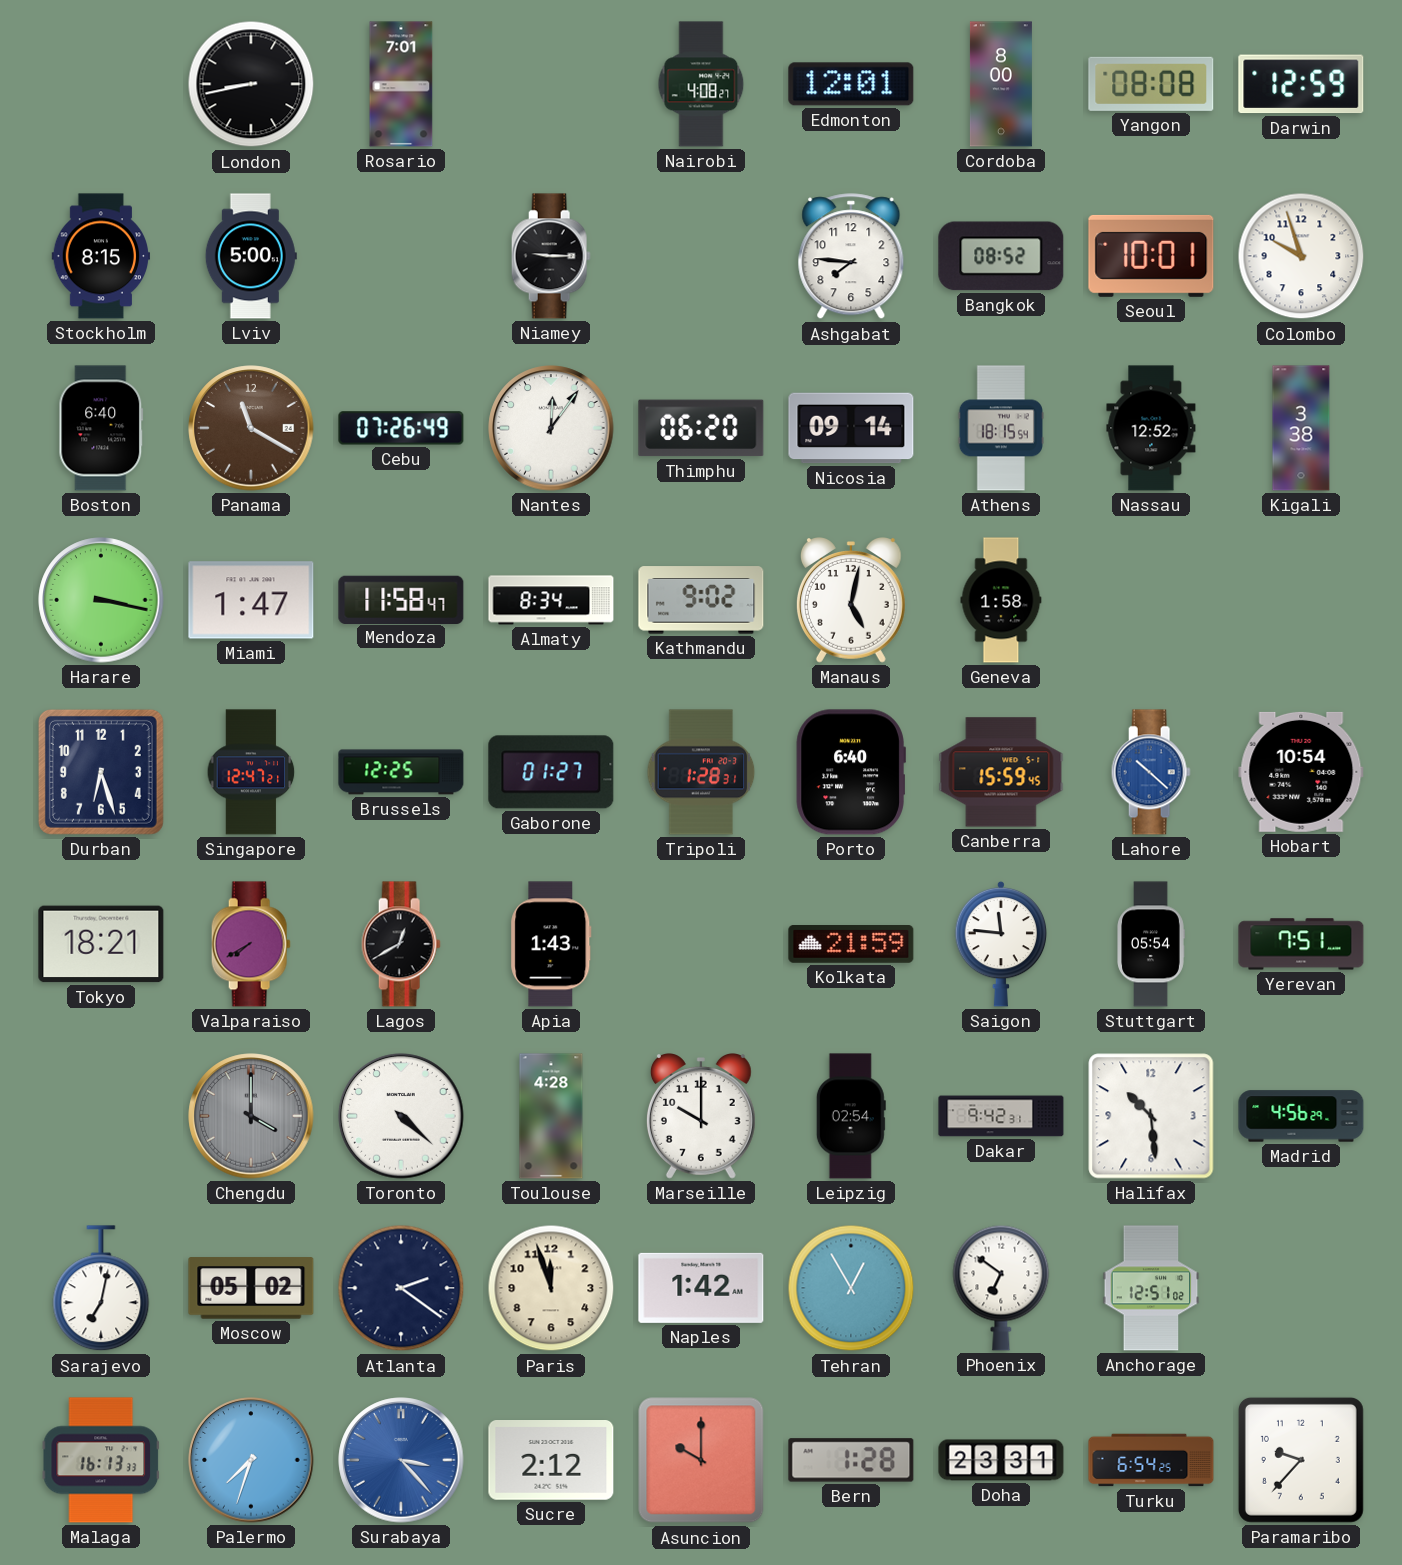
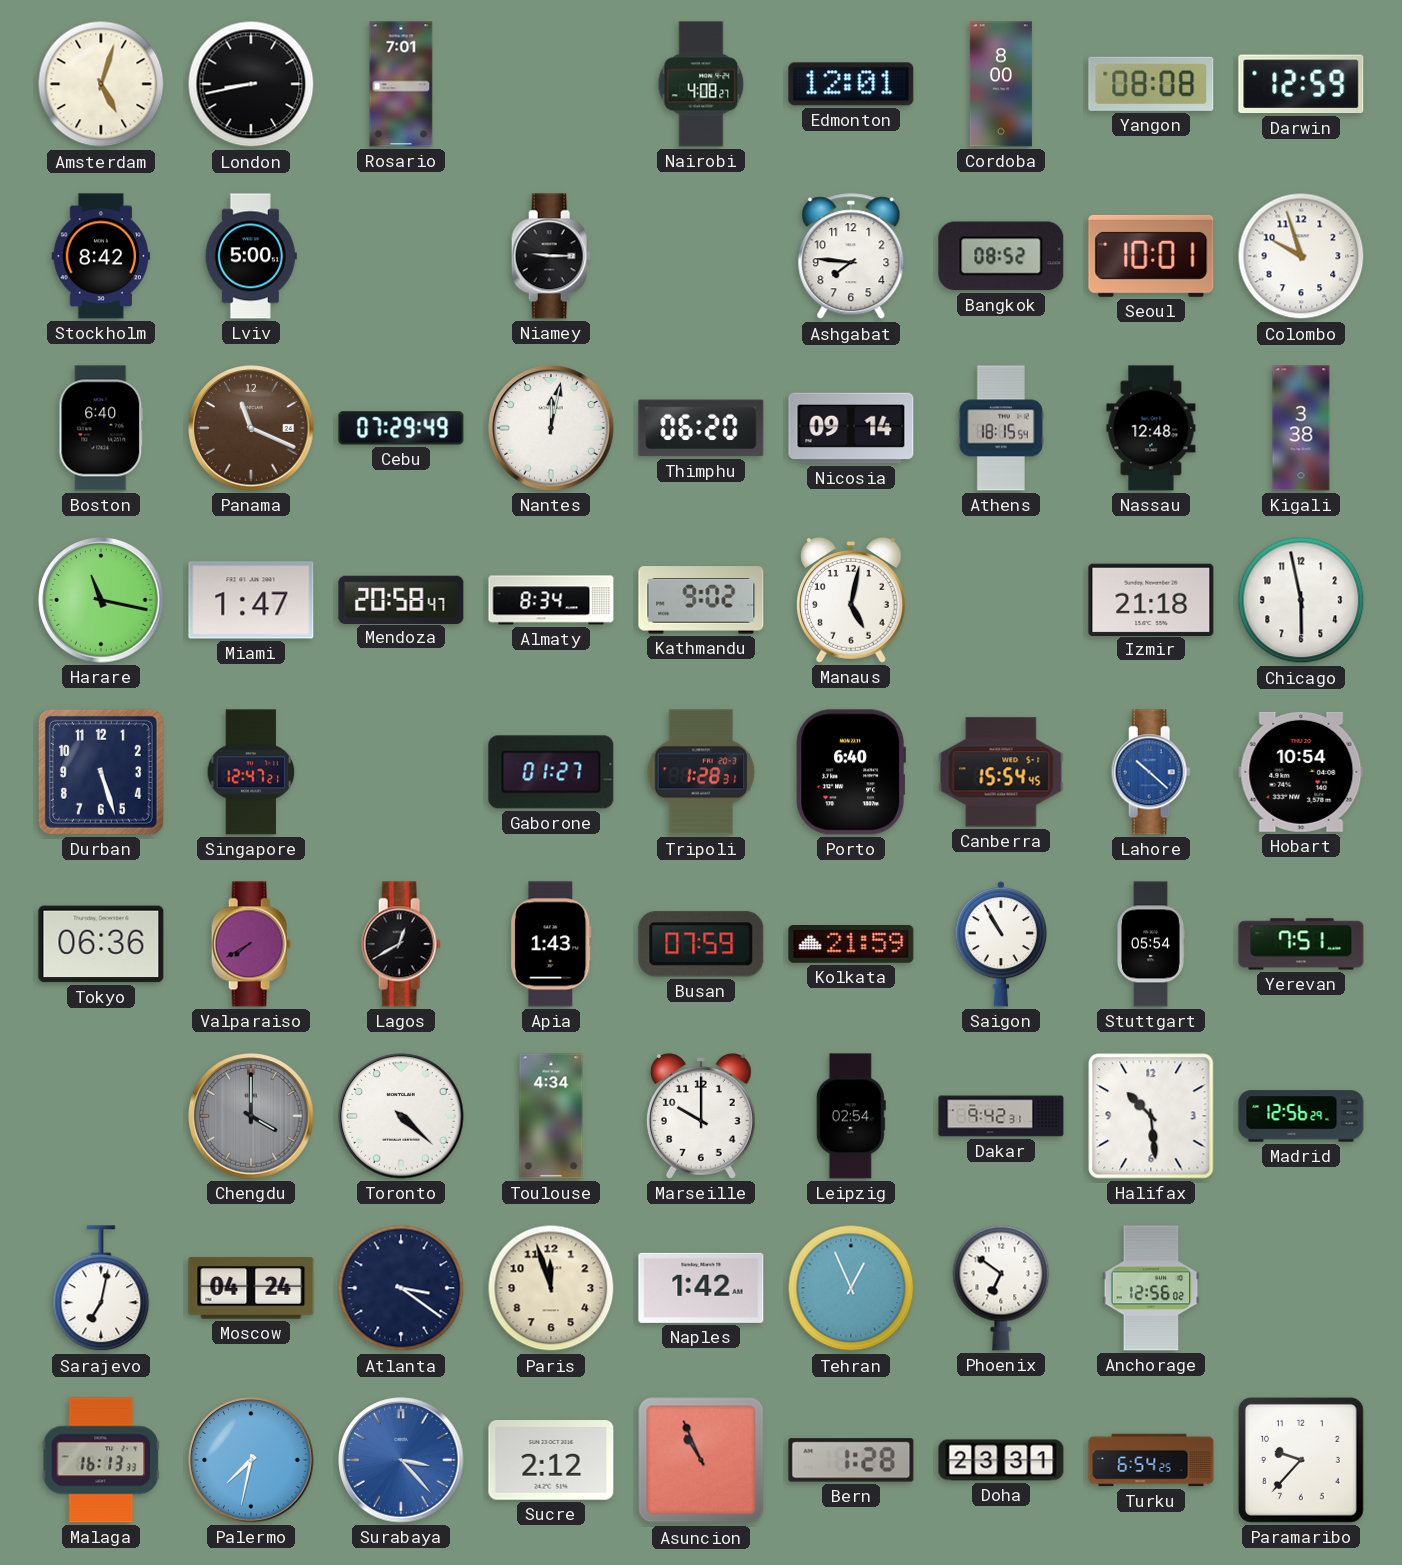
Amsterdam: none -> 5:03 (101, 84)
Stockholm: 8:15 -> 8:42 (101, 256)
Panama: 11:20 -> 11:19 (251, 428)
Cebu: 07:26 -> 07:29 (401, 428)
Nantes: 12:06 -> 12:02 (551, 428)
Nassau: 12:52 -> 12:48 (1151, 428)
Harare: 3:17 -> 11:17 (101, 600)
Mendoza: 11:58 -> 20:58 (401, 599)
Geneva: 1:58 -> none (1001, 600)
Izmir: none -> 21:18 (1151, 599)
Chicago: none -> 5:58 (1301, 600)
Durban: 6:27 -> 5:27 (101, 772)
Brussels: 12:25 -> none (401, 772)
Canberra: 15:59 -> 15:54 (1001, 772)
Tokyo: 18:21 -> 06:36 (101, 944)
Busan: none -> 07:59 (701, 944)
Saigon: 11:46 -> 10:55 (1001, 944)
Toulouse: 4:28 -> 4:34 (551, 1116)
Madrid: 4:56 -> 12:56 (1301, 1116)
Moscow: 05:02 -> 04:24 (251, 1288)
Atlanta: 2:21 -> 3:21 (401, 1288)
Tehran: 12:55 -> 12:56 (851, 1288)
Anchorage: 12:51 -> 12:56 (1151, 1288)
Palermo: 7:33 -> 7:32 (251, 1460)
Asuncion: 10:00 -> 10:56 (701, 1460)
